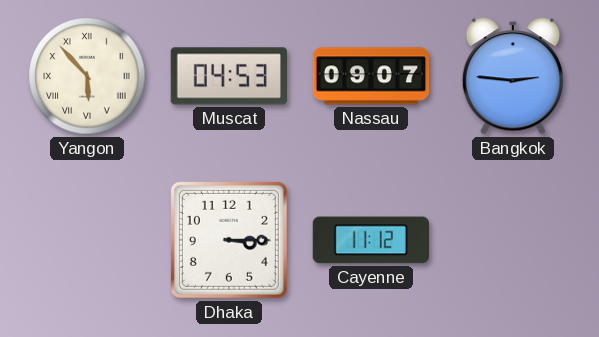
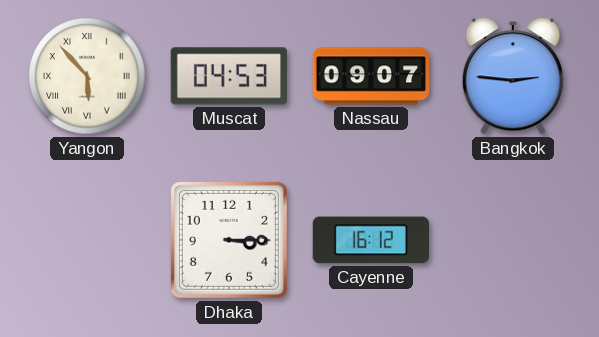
Cayenne: 11:12 -> 16:12 (370, 240)
